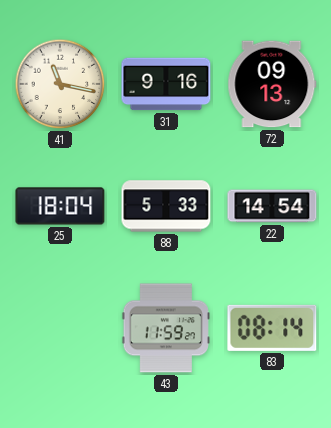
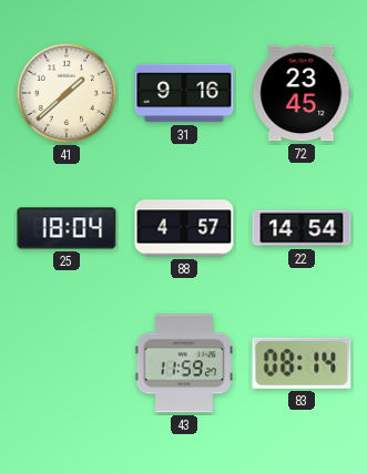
41: 11:17 -> 1:38 (67, 93)
72: 09:13 -> 23:45 (302, 93)
88: 5:33 -> 4:57 (184, 228)
